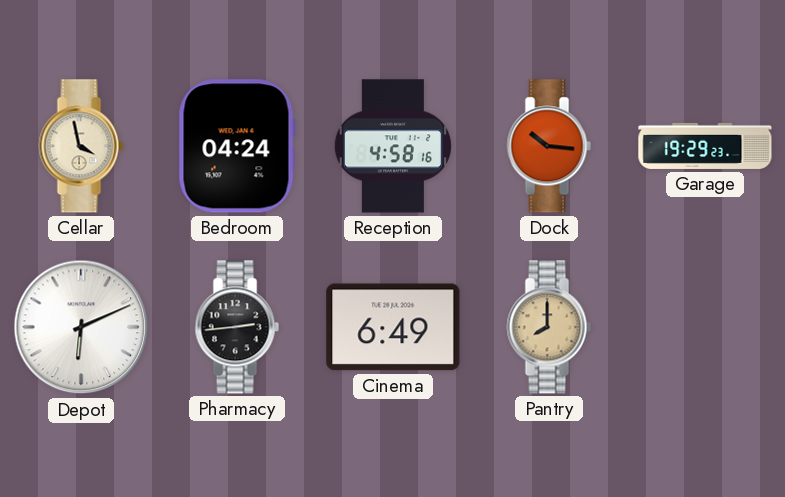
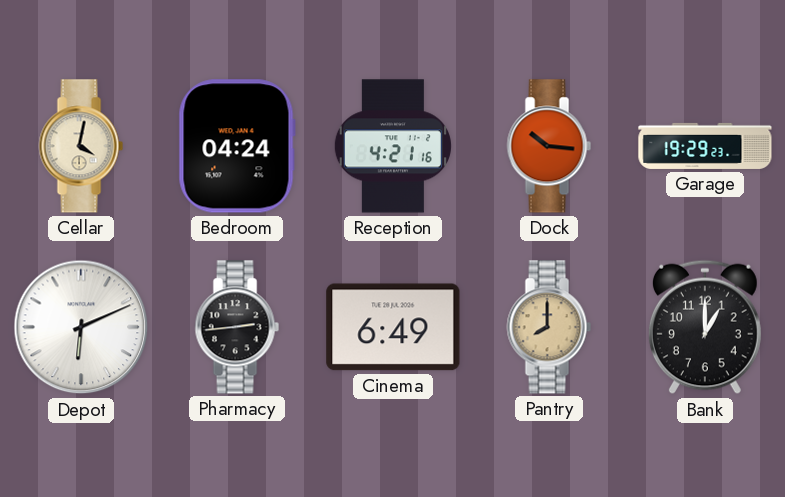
Cellar: 3:58 -> 4:02 (81, 146)
Reception: 4:58 -> 4:21 (393, 146)
Bank: none -> 1:00 (705, 327)
